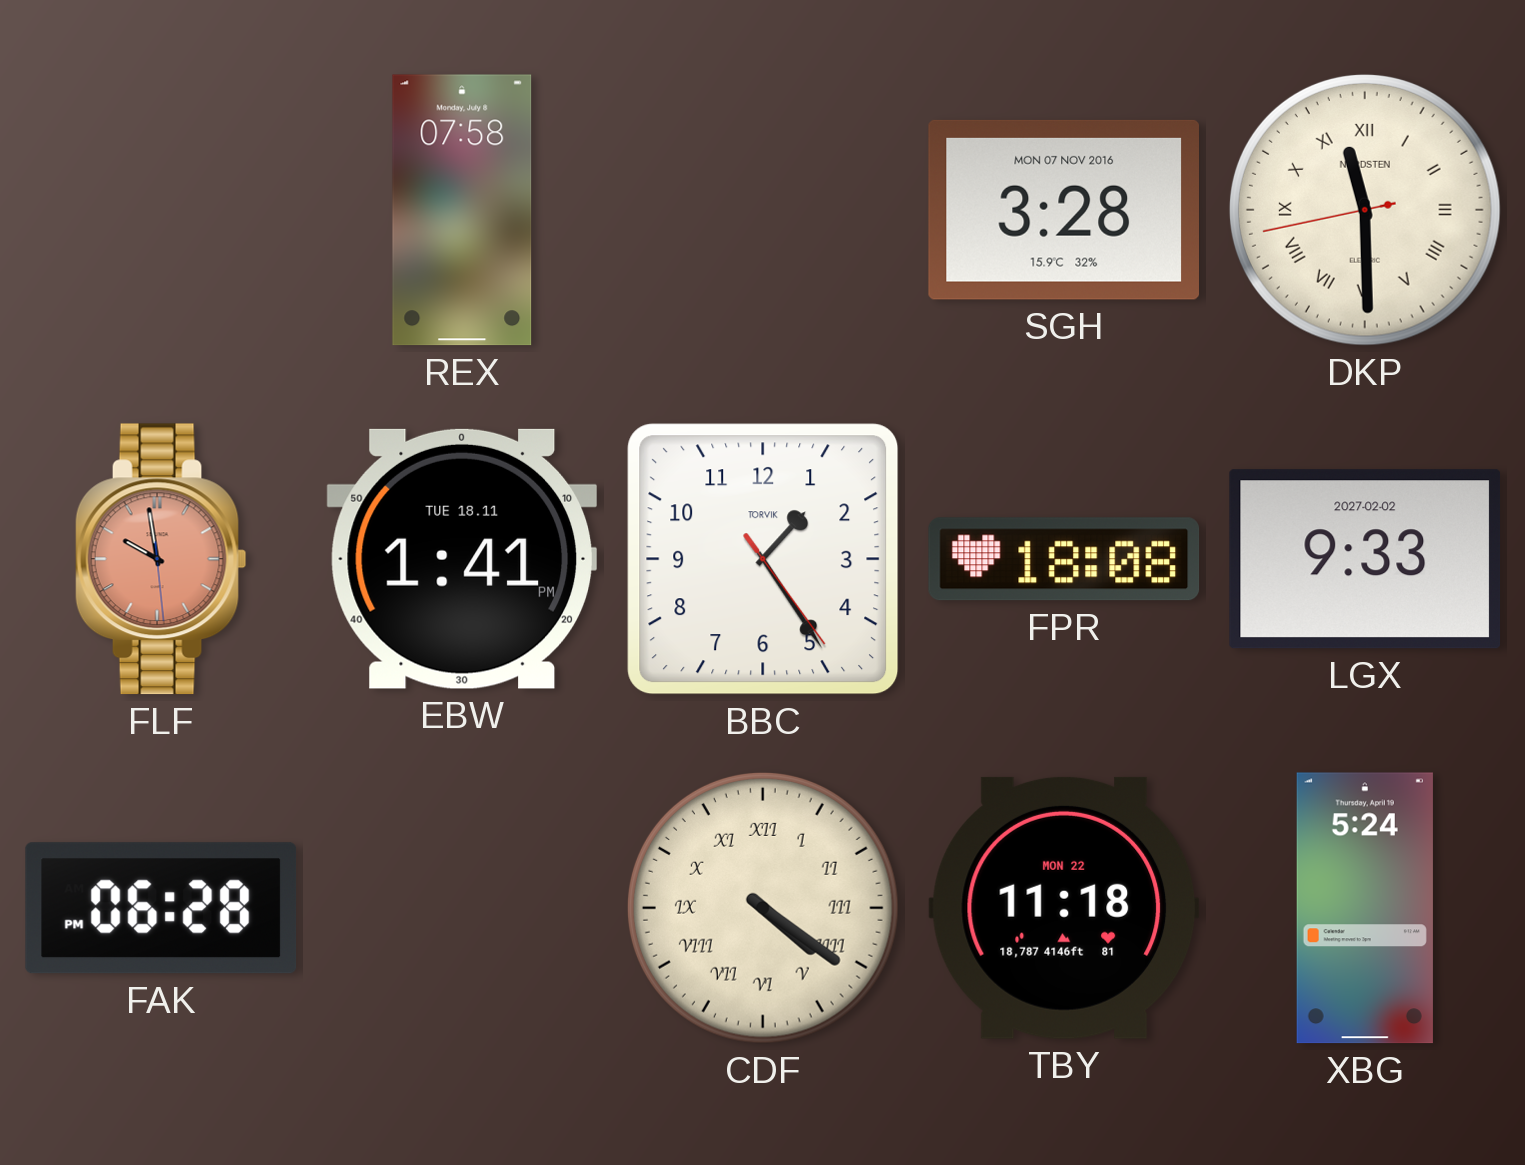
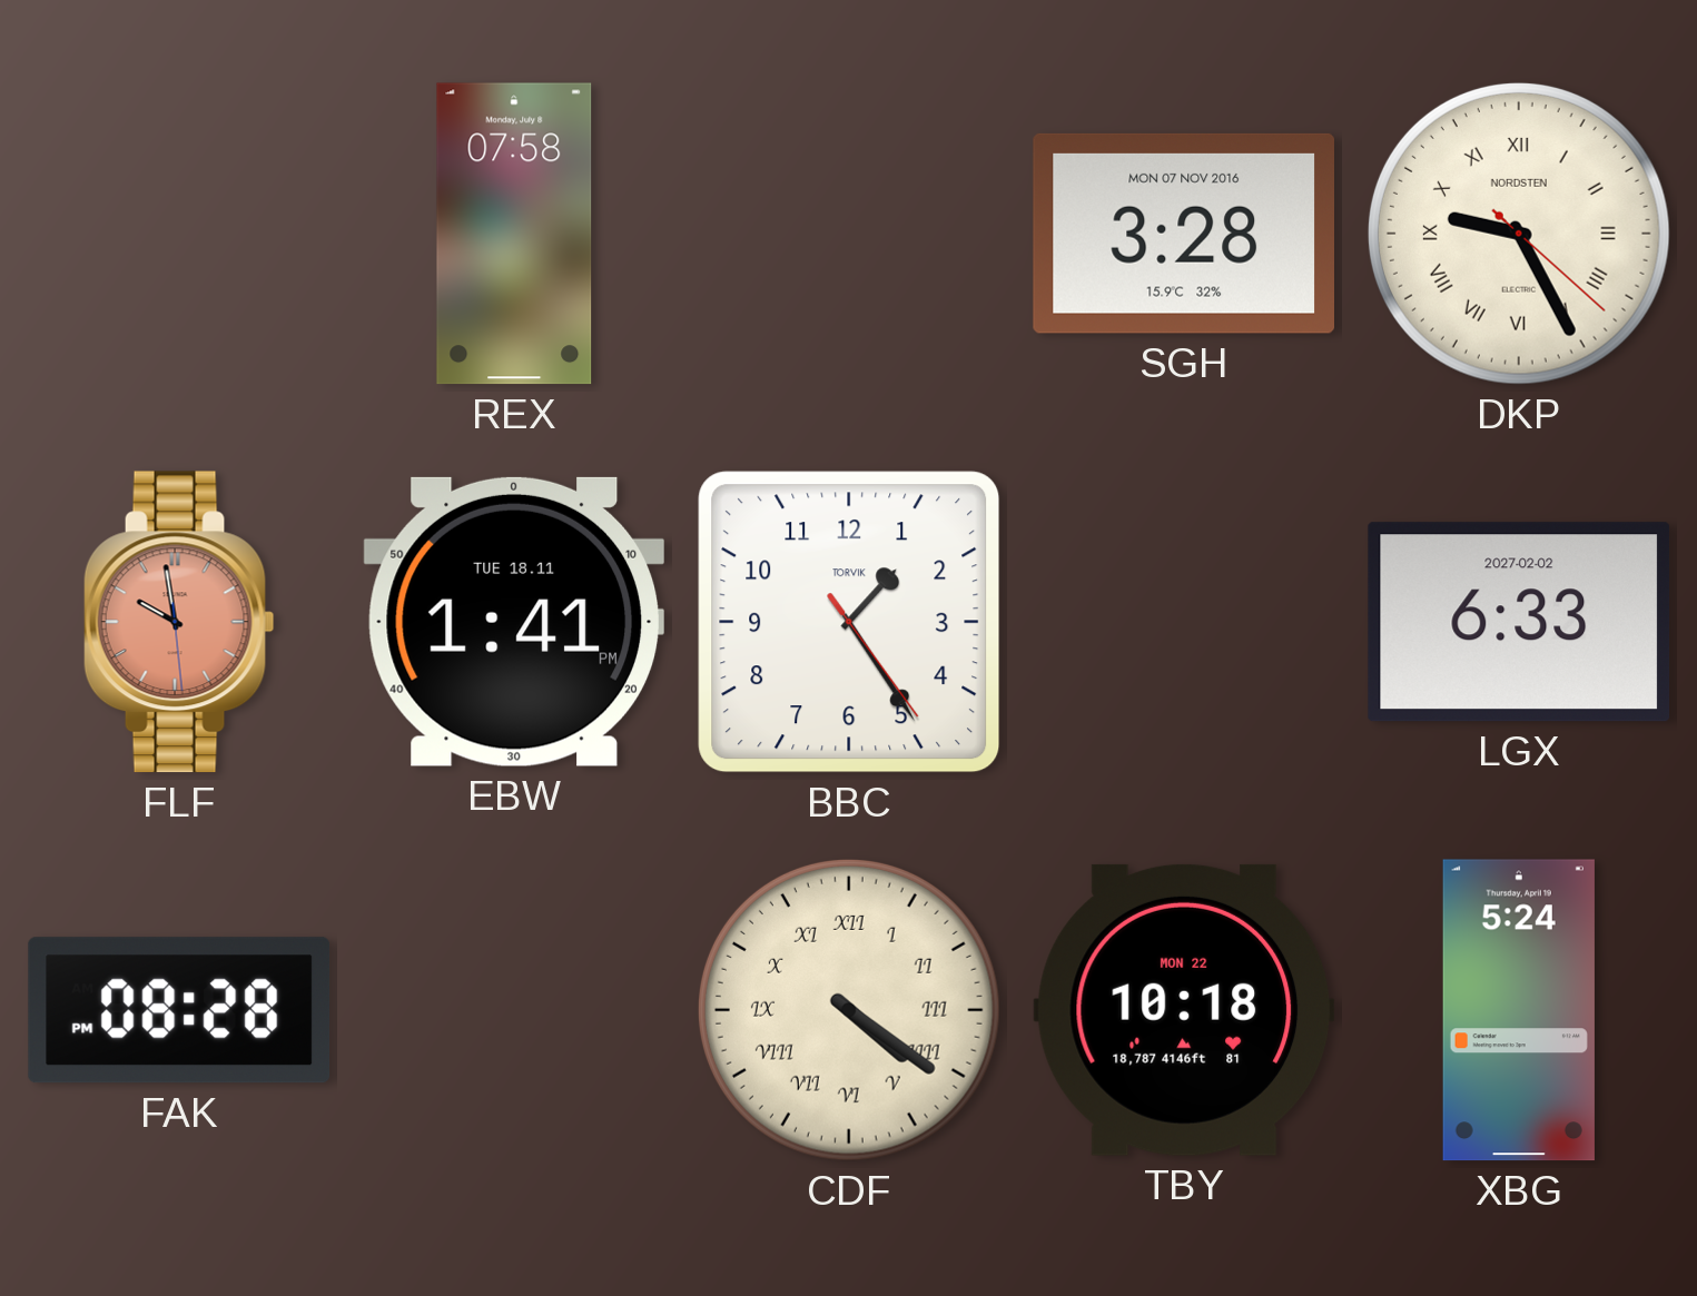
DKP: 11:29 -> 9:25 (1519, 234)
FPR: 18:08 -> none (1064, 559)
LGX: 9:33 -> 6:33 (1519, 622)
FAK: 06:28 -> 08:28 (179, 1010)
TBY: 11:18 -> 10:18 (1184, 1010)
